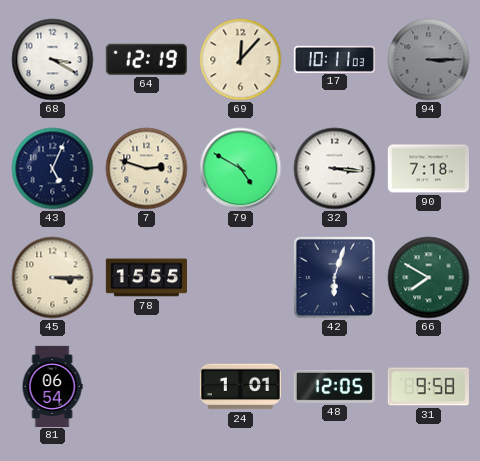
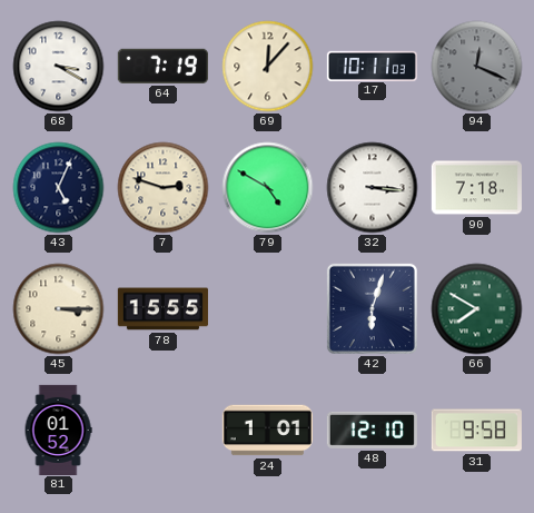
64: 12:19 -> 7:19 (162, 66)
94: 3:15 -> 12:19 (477, 67)
81: 06:54 -> 01:52 (58, 430)
48: 12:05 -> 12:10 (372, 430)
